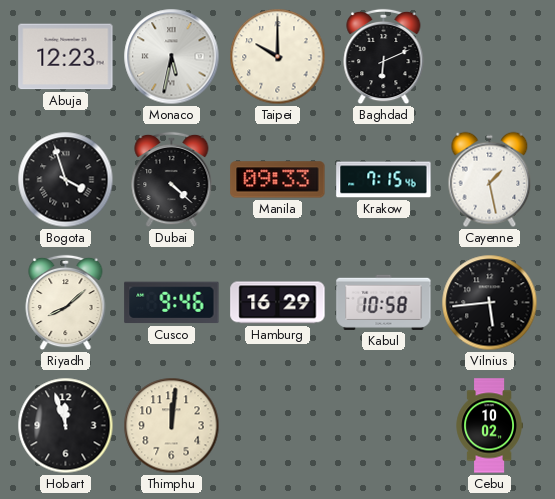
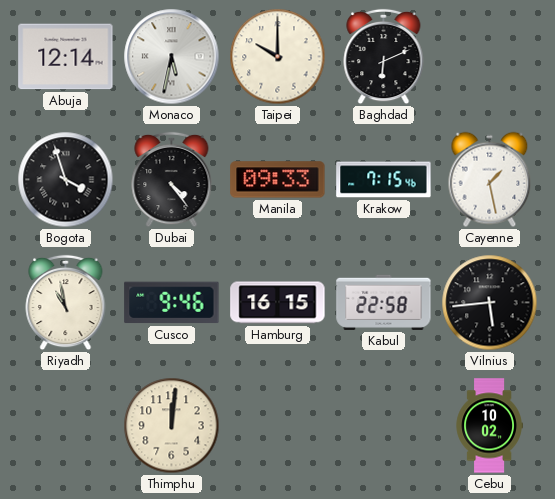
Abuja: 12:23 -> 12:14 (66, 57)
Dubai: 4:22 -> 4:24 (172, 180)
Riyadh: 8:08 -> 10:58 (66, 303)
Hamburg: 16:29 -> 16:15 (278, 303)
Kabul: 10:58 -> 22:58 (384, 302)
Hobart: 11:57 -> none (66, 426)
